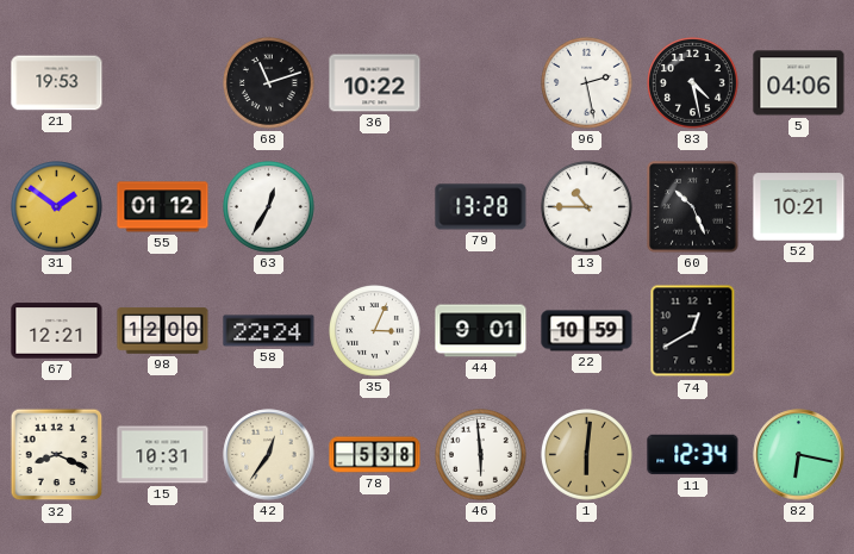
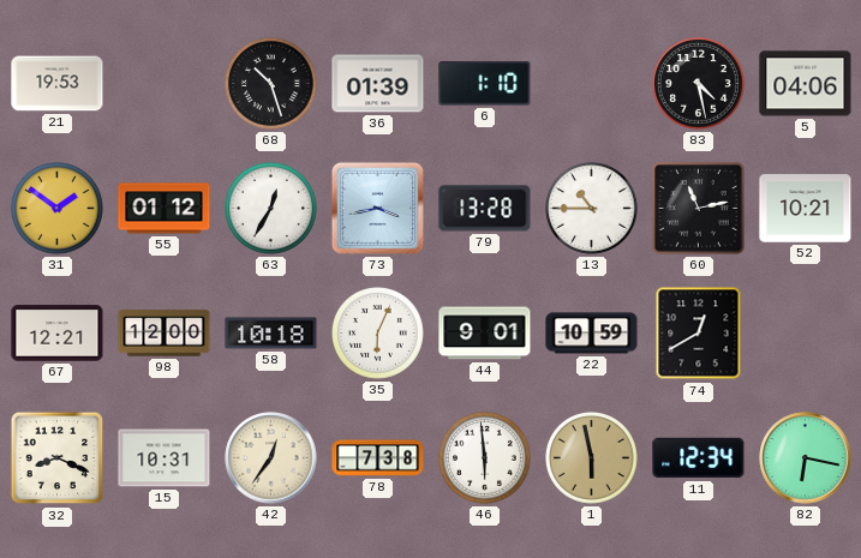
68: 11:12 -> 10:27 (271, 84)
36: 10:22 -> 01:39 (378, 84)
6: none -> 1:10 (485, 84)
96: 2:28 -> none (587, 83)
73: none -> 3:43 (377, 208)
60: 10:26 -> 11:13 (699, 209)
58: 22:24 -> 10:18 (271, 334)
35: 3:04 -> 6:04 (378, 334)
78: 5:38 -> 7:38 (378, 458)
1: 6:01 -> 5:58 (592, 458)
